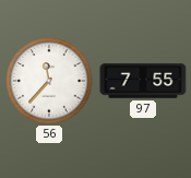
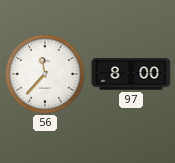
97: 7:55 -> 8:00 (131, 74)
